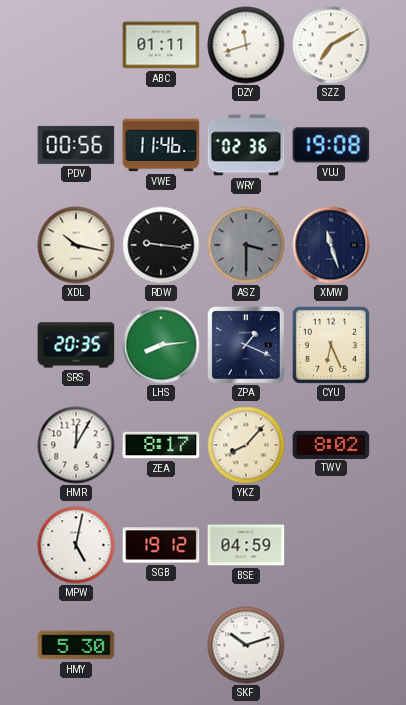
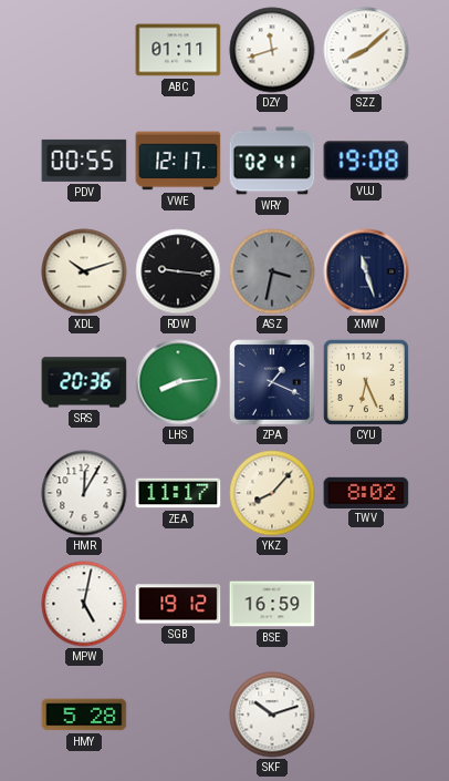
SZZ: 7:10 -> 8:08 (366, 50)
PDV: 00:56 -> 00:55 (84, 161)
VWE: 11:46 -> 12:17 (178, 161)
WRY: 02:36 -> 02:41 (272, 161)
XDL: 10:17 -> 10:12 (84, 271)
ASZ: 3:30 -> 3:32 (272, 271)
SRS: 20:35 -> 20:36 (84, 382)
ZEA: 8:17 -> 11:17 (178, 493)
BSE: 04:59 -> 16:59 (272, 604)
HMY: 5:30 -> 5:28 (84, 715)
